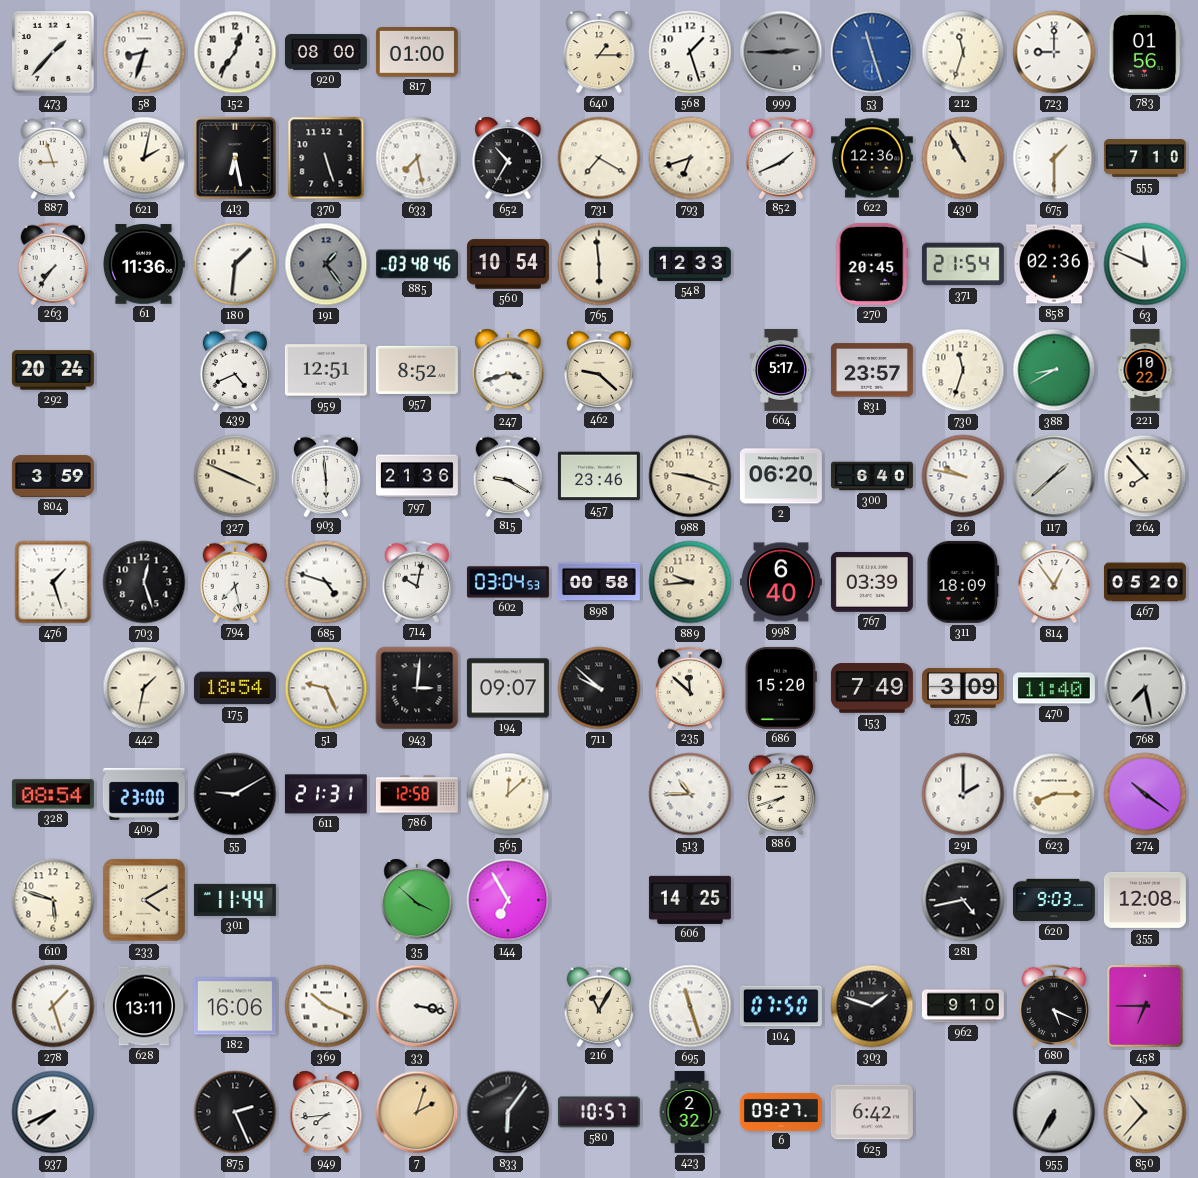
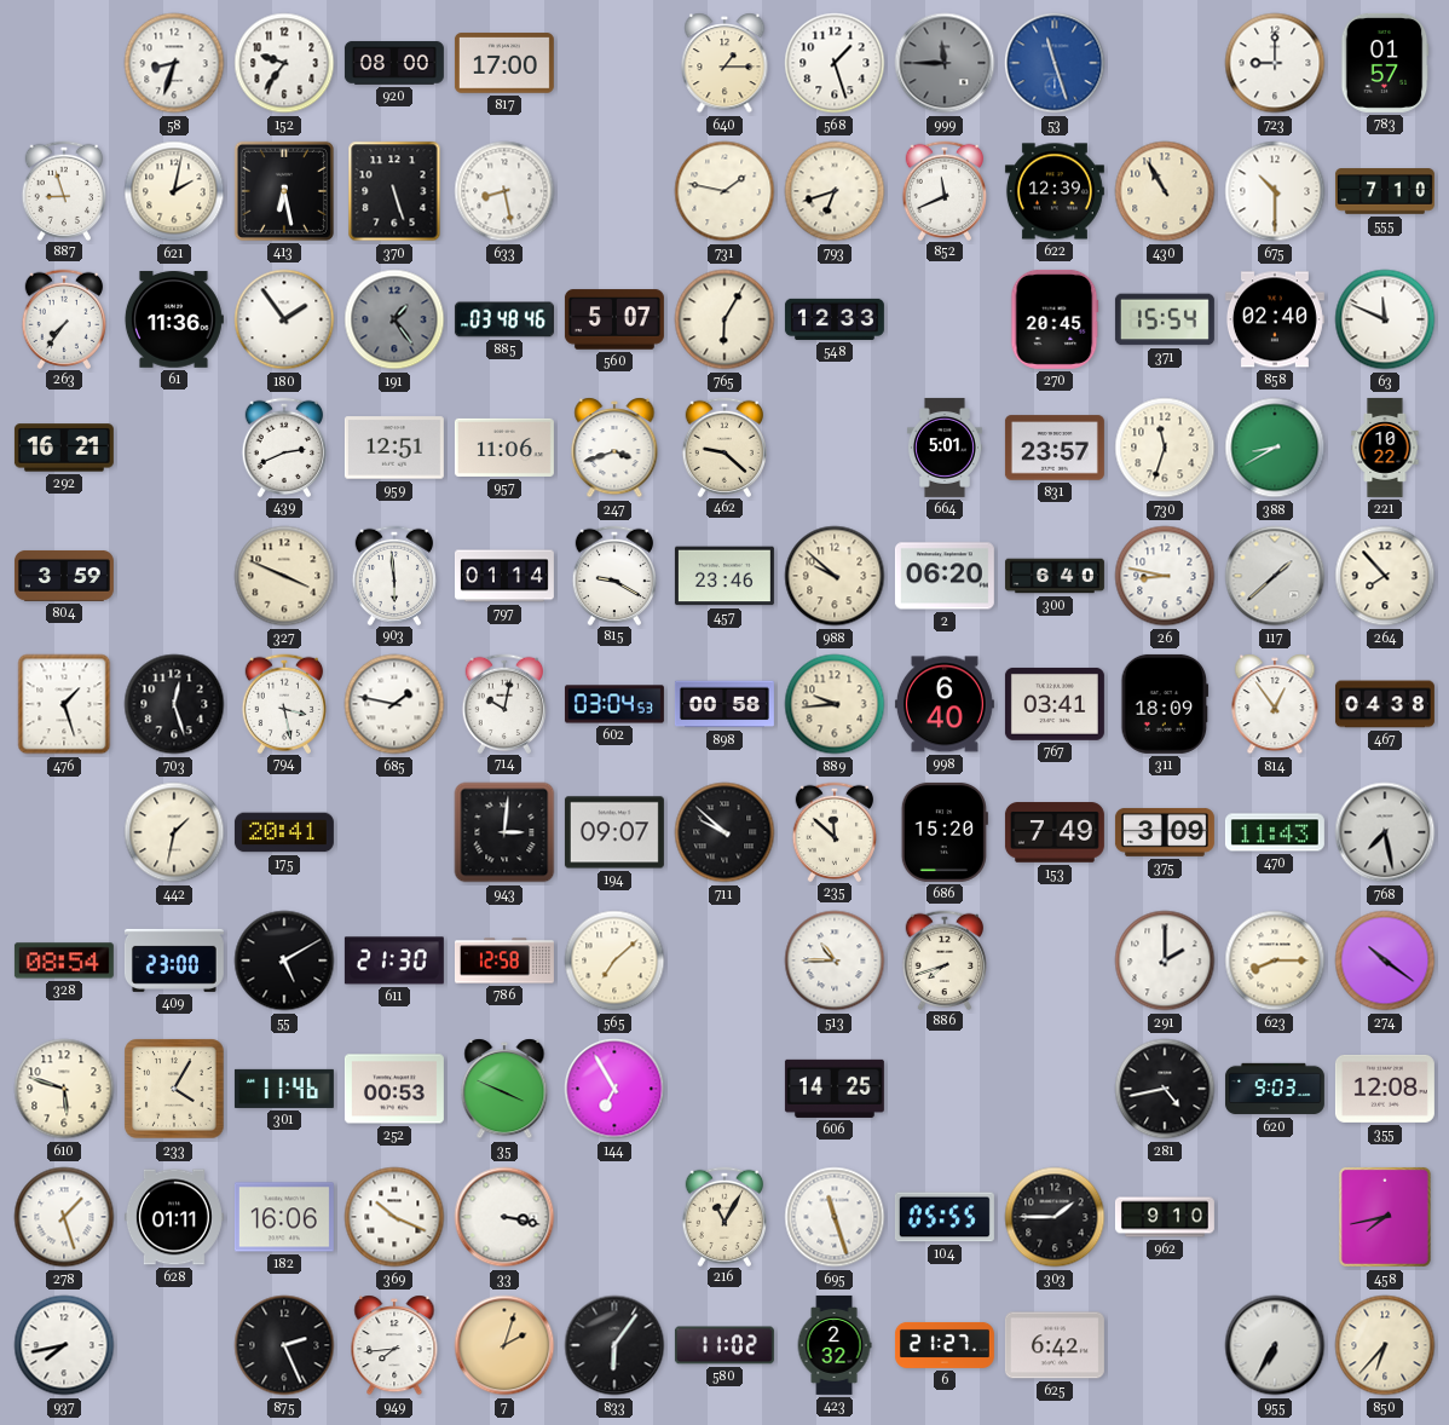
473: 1:37 -> none (53, 52)
152: 12:36 -> 9:36 (284, 63)
817: 01:00 -> 17:00 (504, 63)
999: 2:45 -> 11:45 (945, 63)
212: 11:33 -> none (963, 52)
783: 01:56 -> 01:57 (1385, 63)
633: 7:28 -> 8:28 (504, 191)
652: 10:35 -> none (508, 158)
731: 7:20 -> 1:47 (724, 191)
852: 1:41 -> 11:41 (945, 190)
622: 12:36 -> 12:39 (1055, 191)
675: 1:30 -> 10:30 (1275, 191)
180: 1:31 -> 1:54 (284, 319)
560: 10:54 -> 5:07 (614, 319)
765: 5:59 -> 6:05 (724, 319)
371: 21:54 -> 15:54 (1165, 319)
858: 02:36 -> 02:40 (1275, 319)
292: 20:24 -> 16:21 (64, 448)
439: 4:41 -> 2:41 (284, 446)
957: 8:52 -> 11:06 (504, 448)
664: 5:17 -> 5:01 (945, 448)
797: 21:36 -> 01:14 (504, 576)
988: 9:18 -> 9:52 (835, 576)
26: 9:47 -> 8:47 (1165, 576)
794: 7:28 -> 3:28 (284, 703)
685: 4:48 -> 1:47 (394, 704)
767: 03:39 -> 03:41 (1055, 704)
467: 05:20 -> 04:38 (1385, 704)
175: 18:54 -> 20:41 (284, 832)
51: 9:26 -> none (326, 688)
470: 11:40 -> 11:43 (1275, 832)
55: 9:10 -> 5:10 (284, 960)
611: 21:31 -> 21:30 (394, 960)
565: 12:08 -> 7:08 (614, 960)
233: 4:10 -> 4:05 (174, 1089)
301: 11:44 -> 11:46 (284, 1089)
252: none -> 00:53 (394, 1089)
35: 3:52 -> 3:49 (504, 1089)
628: 13:11 -> 01:11 (174, 1217)
104: 07:50 -> 05:55 (945, 1217)
303: 1:48 -> 1:45 (1055, 1217)
680: 5:19 -> none (1054, 1005)
458: 6:45 -> 7:43 (1385, 1217)
937: 7:41 -> 7:43 (64, 1345)
580: 10:57 -> 11:02 (724, 1345)
6: 09:27 -> 21:27 (945, 1345)
850: 10:37 -> 6:37 (1385, 1345)
